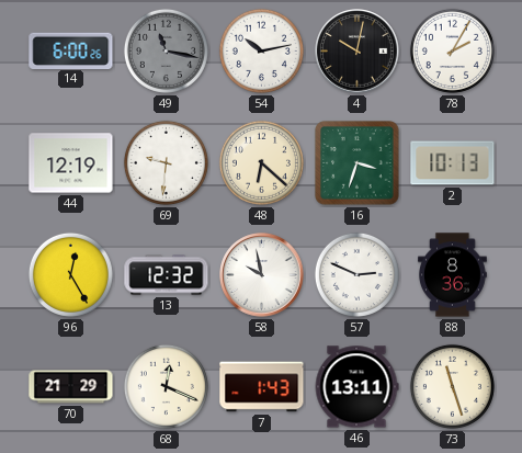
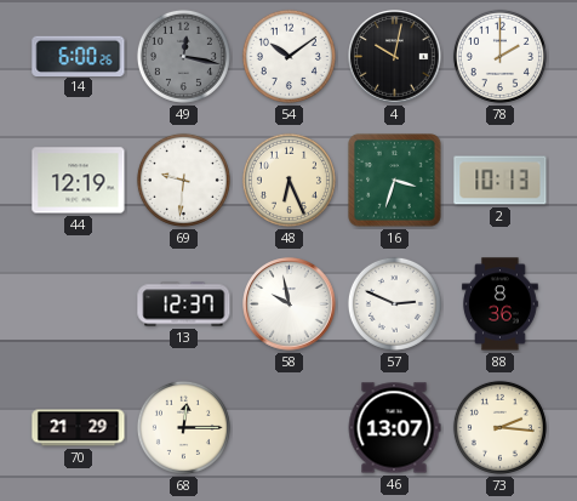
49: 11:17 -> 12:17 (183, 56)
54: 10:13 -> 10:09 (288, 56)
78: 2:05 -> 2:00 (499, 56)
48: 6:22 -> 6:26 (288, 180)
96: 12:25 -> none (70, 274)
13: 12:32 -> 12:37 (184, 304)
68: 12:19 -> 12:15 (183, 427)
7: 1:43 -> none (262, 387)
46: 13:11 -> 13:07 (394, 428)
73: 11:27 -> 2:16 (499, 427)
